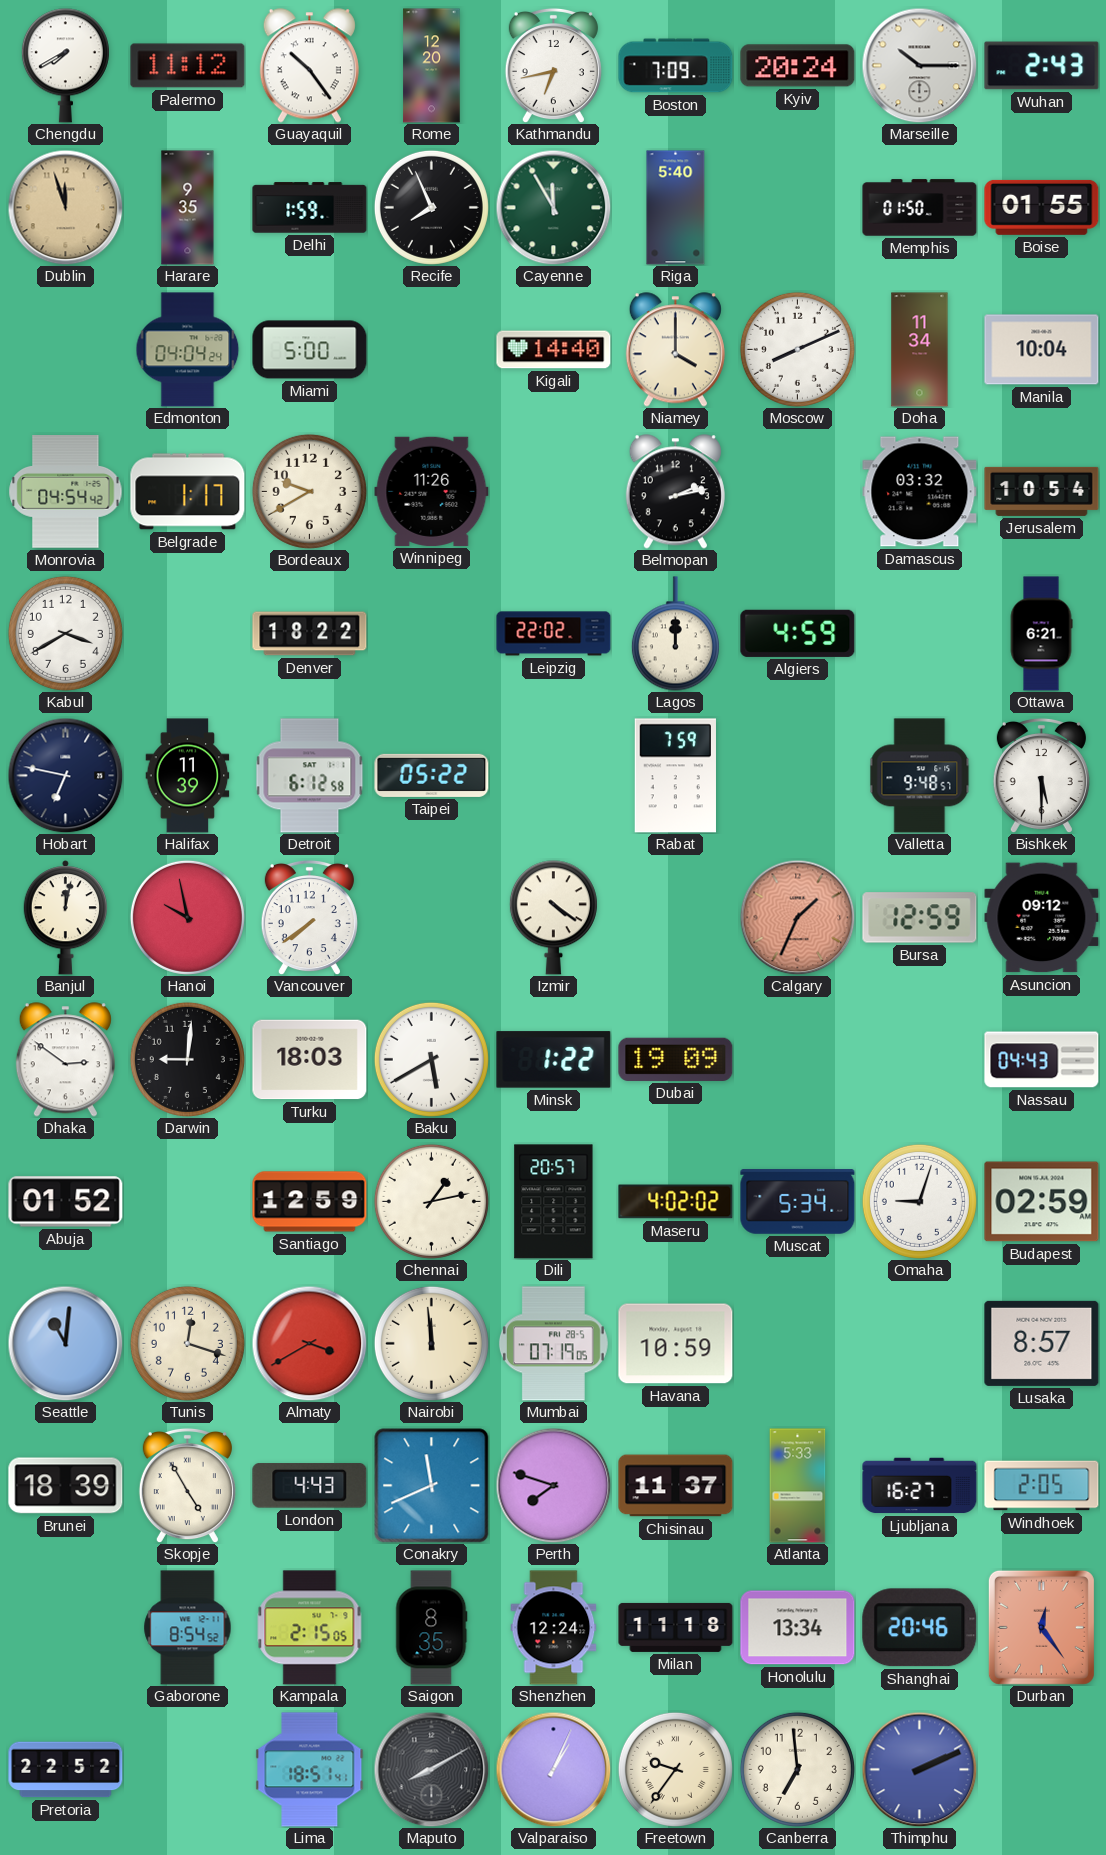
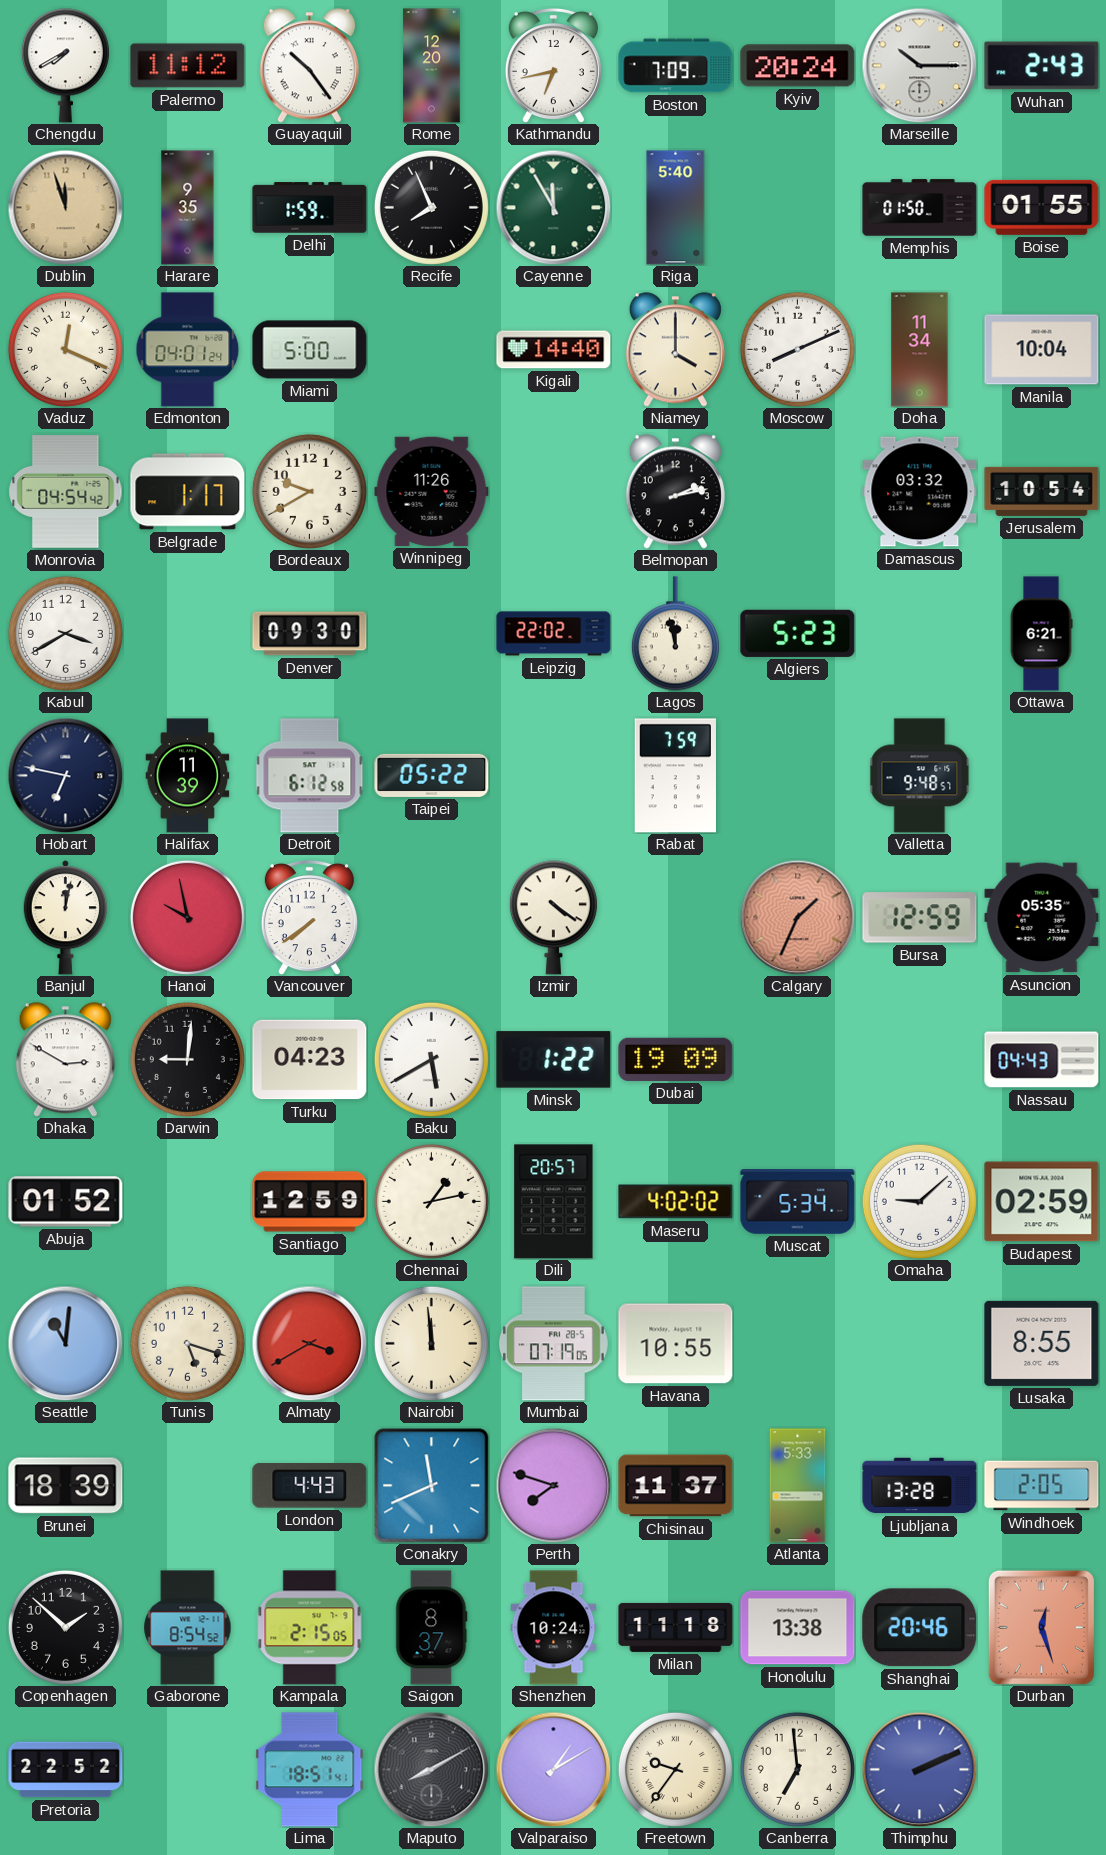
Vaduz: none -> 12:19 (65, 349)
Edmonton: 04:04 -> 04:01 (188, 350)
Denver: 18:22 -> 09:30 (310, 634)
Lagos: 12:00 -> 11:58 (675, 634)
Algiers: 4:59 -> 5:23 (798, 633)
Bishkek: 5:30 -> none (1041, 775)
Asuncion: 09:12 -> 05:35 (1042, 918)
Dhaka: 2:51 -> 2:50 (65, 1060)
Turku: 18:03 -> 04:23 (310, 1060)
Omaha: 9:03 -> 9:08 (919, 1201)
Tunis: 12:18 -> 5:18 (187, 1343)
Havana: 10:59 -> 10:55 (676, 1344)
Lusaka: 8:57 -> 8:55 (1042, 1343)
Skopje: 4:55 -> none (187, 1485)
Ljubljana: 16:27 -> 13:28 (920, 1486)
Copenhagen: none -> 1:52 (65, 1627)
Saigon: 8:35 -> 8:37 (432, 1628)
Shenzhen: 12:24 -> 10:24 (554, 1628)
Honolulu: 13:34 -> 13:38 (798, 1628)
Durban: 12:24 -> 12:27 (1041, 1627)
Valparaiso: 1:04 -> 1:10 (553, 1769)
